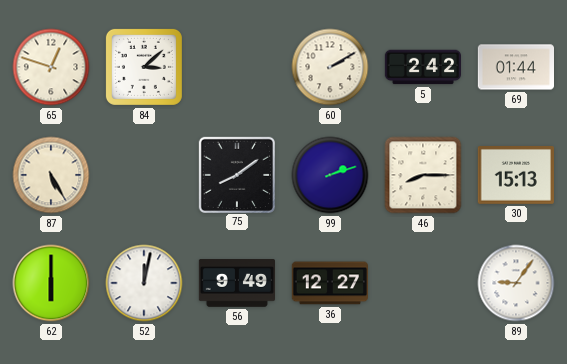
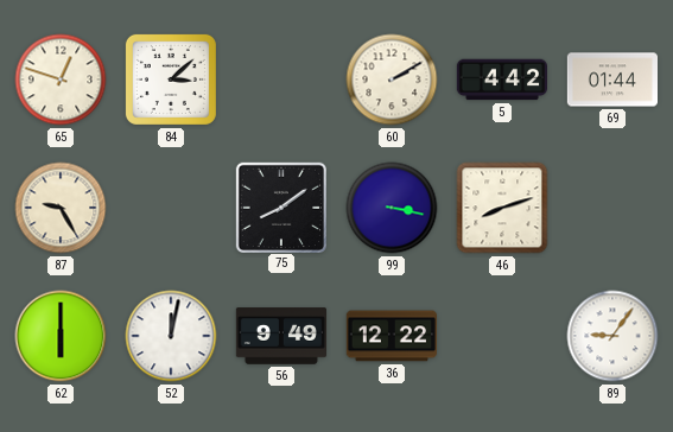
5: 2:42 -> 4:42 (501, 80)
87: 5:25 -> 9:25 (61, 208)
99: 2:12 -> 3:17 (392, 208)
46: 8:15 -> 8:12 (502, 208)
30: 15:13 -> none (516, 176)
36: 12:27 -> 12:22 (392, 336)
